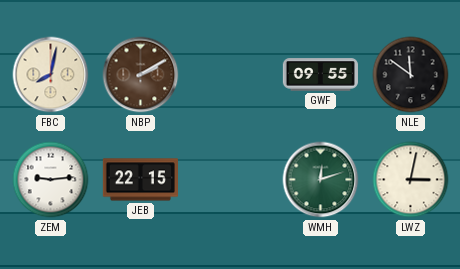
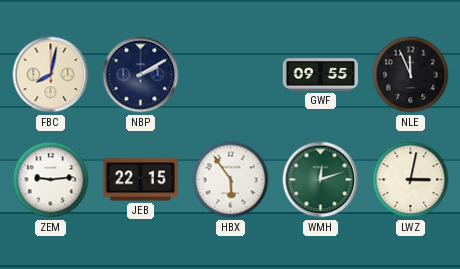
NBP dial: brown -> navy (141, 75)
NLE: 11:51 -> 11:56 (411, 75)
HBX: none -> 5:54 (231, 180)
